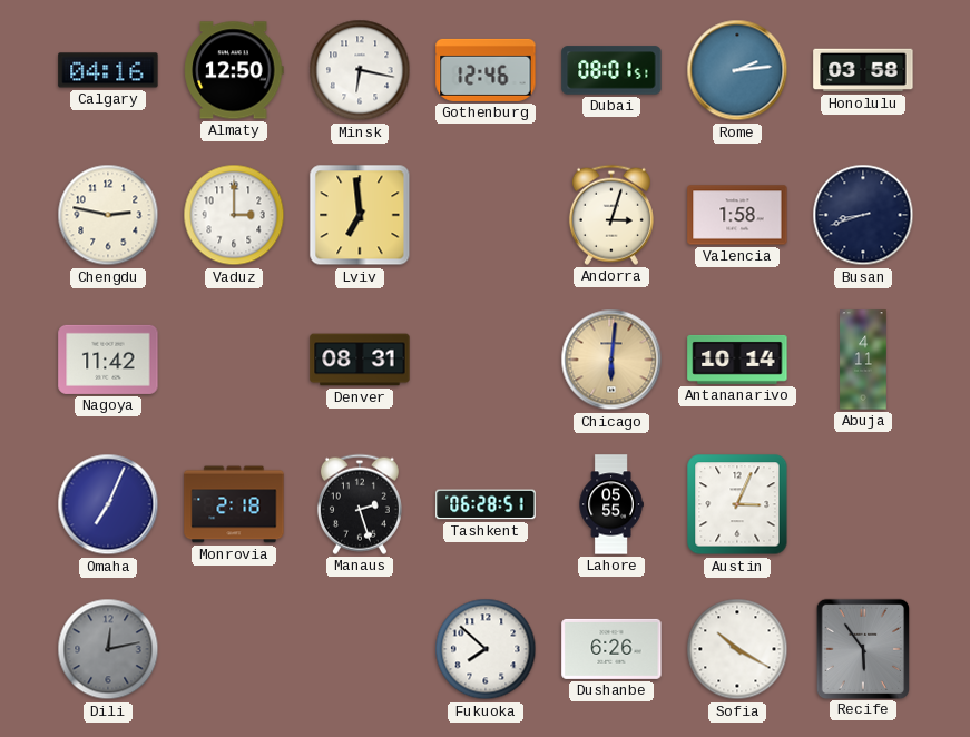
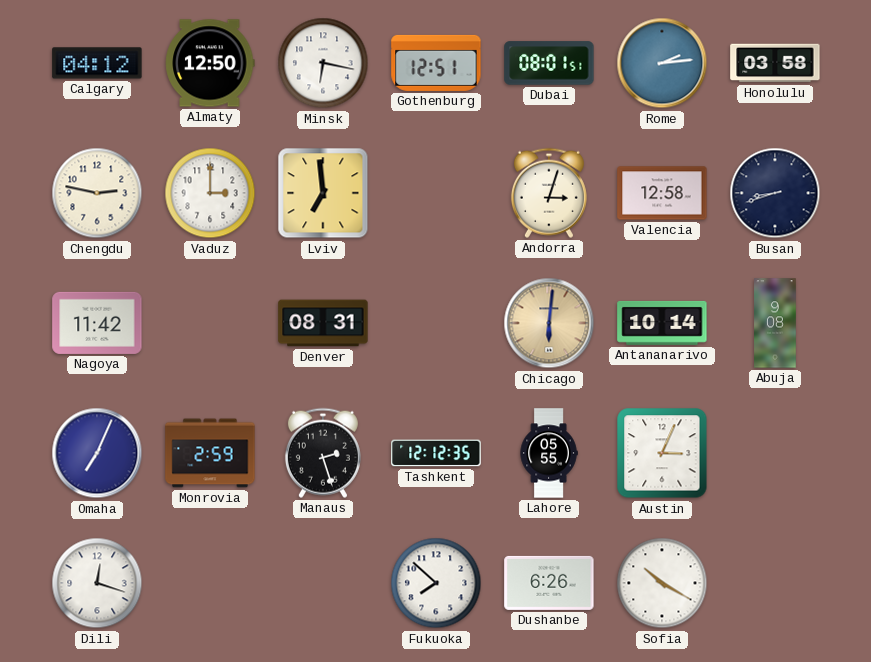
Calgary: 04:16 -> 04:12 (97, 63)
Gothenburg: 12:46 -> 12:51 (436, 63)
Valencia: 1:58 -> 12:58 (662, 193)
Abuja: 4:11 -> 9:08 (775, 323)
Monrovia: 2:18 -> 2:59 (210, 453)
Tashkent: 06:28 -> 12:12 (436, 453)
Dili: 12:13 -> 12:18 (97, 583)
Dili dial: grey -> white (97, 583)
Recife: 5:54 -> none (862, 648)
